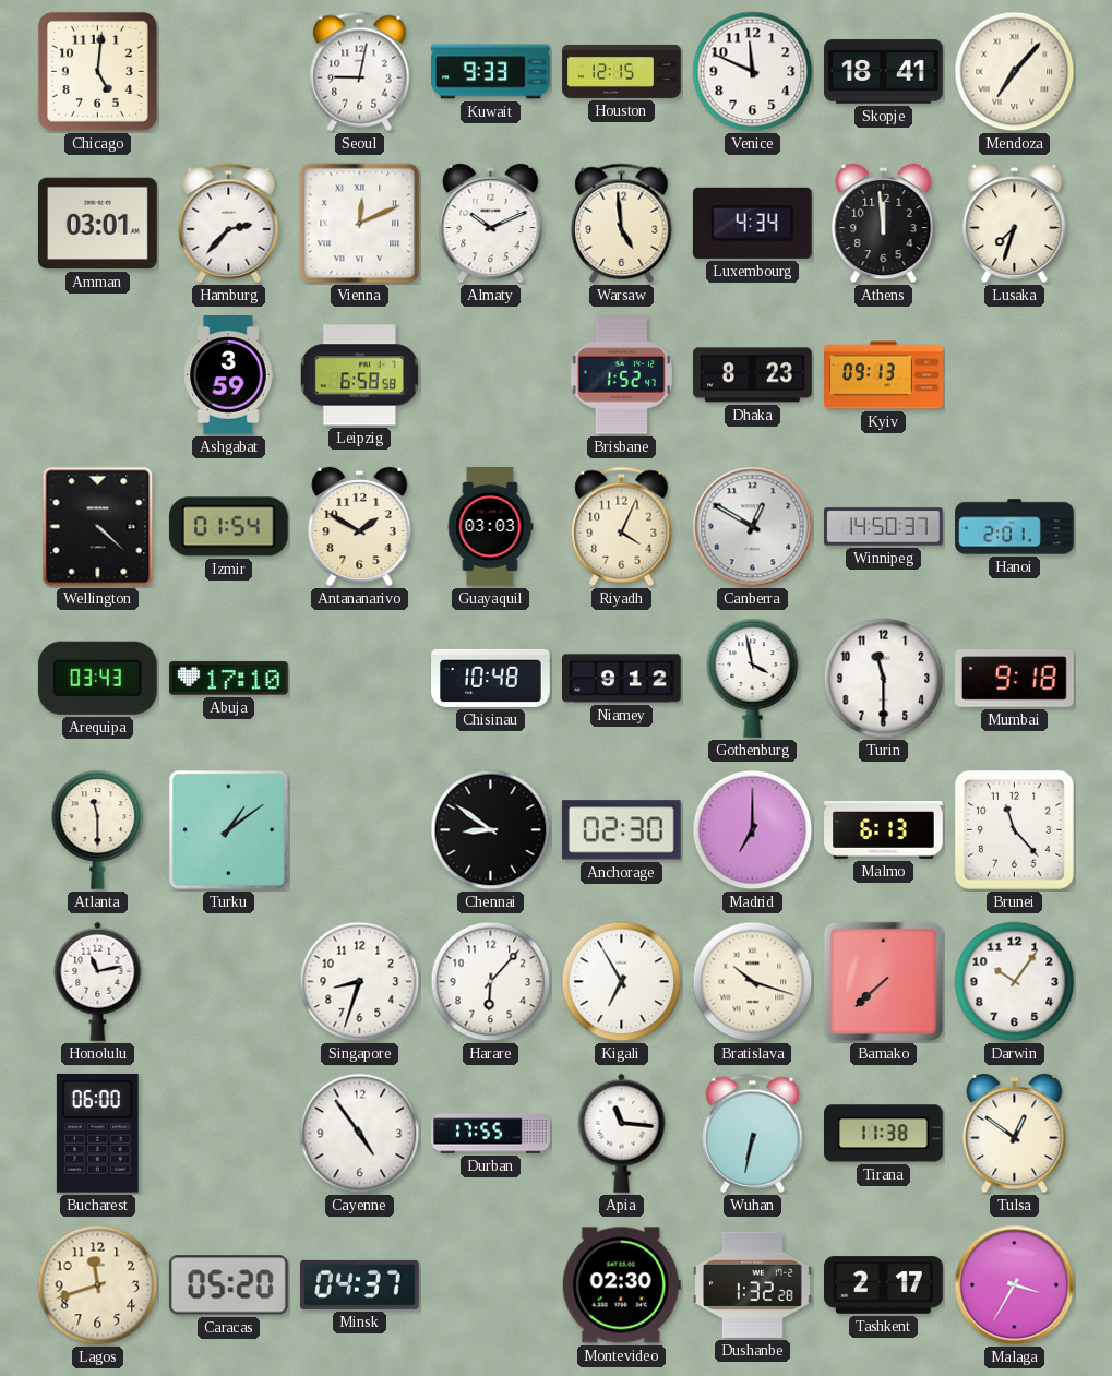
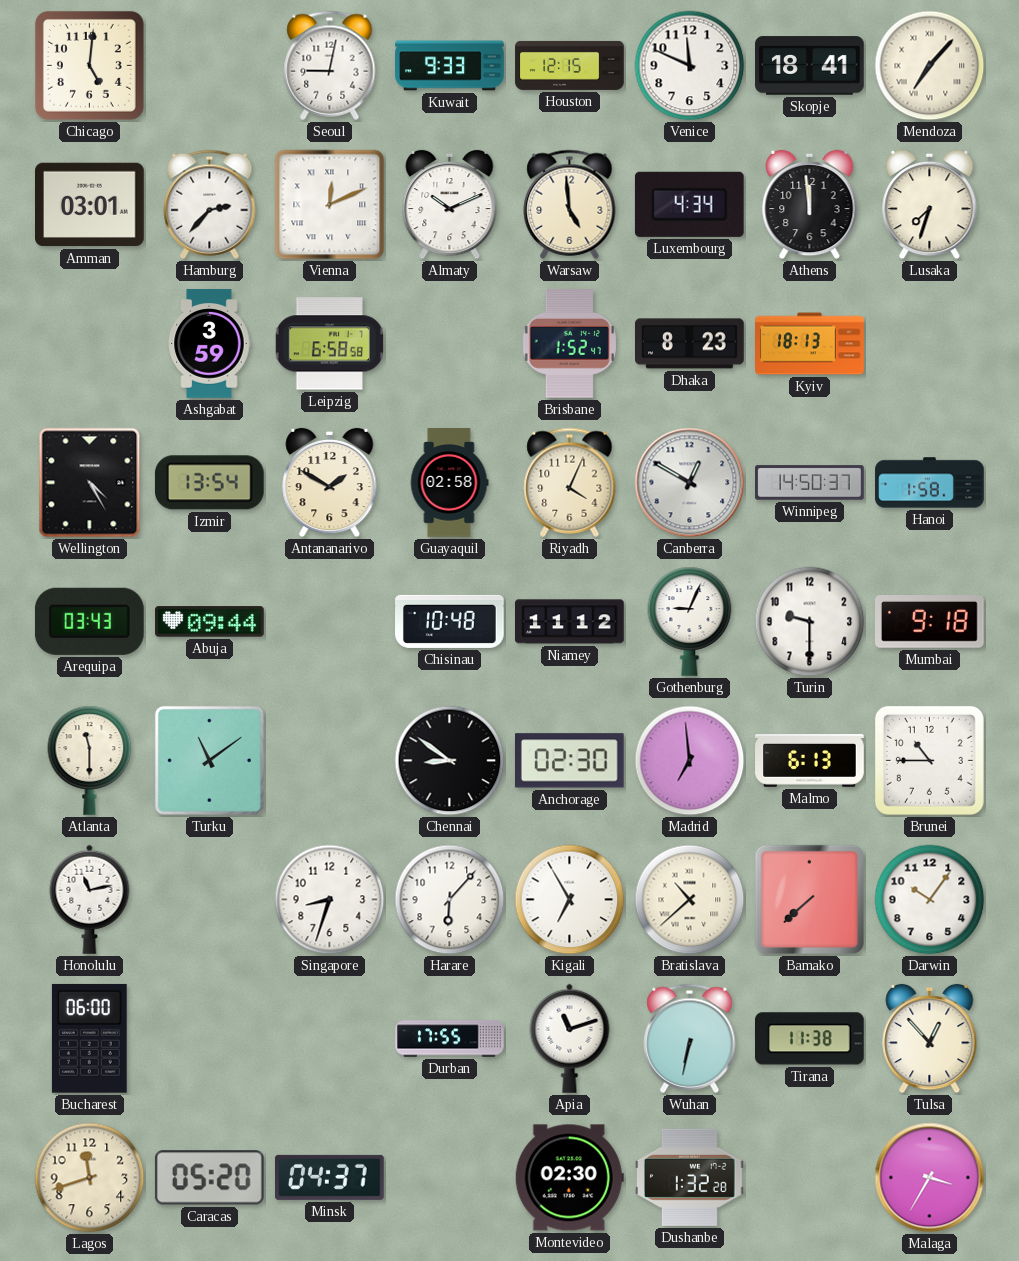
Kyiv: 09:13 -> 18:13 (810, 344)
Wellington: 4:22 -> 4:25 (90, 483)
Izmir: 01:54 -> 13:54 (209, 483)
Guayaquil: 03:03 -> 02:58 (449, 483)
Hanoi: 2:01 -> 1:58 (930, 483)
Abuja: 17:10 -> 09:44 (210, 622)
Niamey: 9:12 -> 11:12 (570, 622)
Gothenburg: 3:58 -> 9:04 (690, 621)
Turin: 11:30 -> 9:30 (810, 622)
Turku: 1:09 -> 11:09 (209, 760)
Madrid: 7:00 -> 6:59 (690, 761)
Brunei: 11:23 -> 10:45 (929, 760)
Bratislava: 10:18 -> 10:38 (690, 900)
Cayenne: 4:54 -> none (360, 1134)
Apia: 11:16 -> 11:12 (570, 1038)
Tulsa: 12:51 -> 12:53 (930, 1039)
Tashkent: 2:17 -> none (884, 1285)
